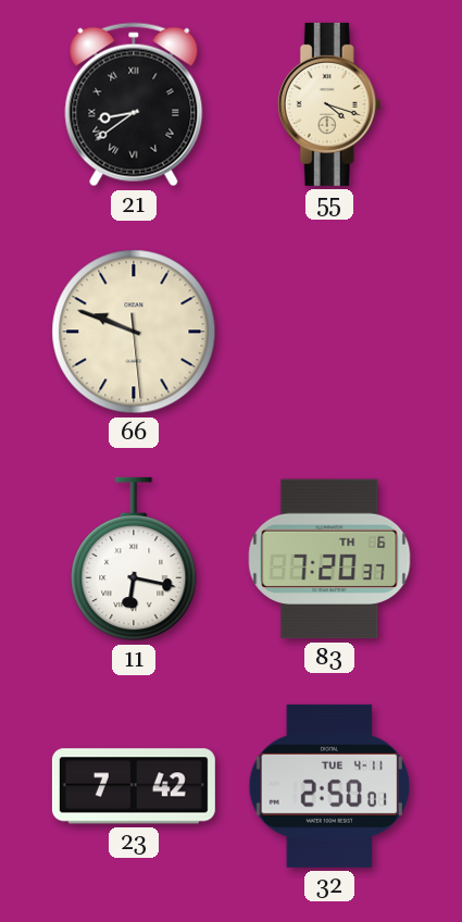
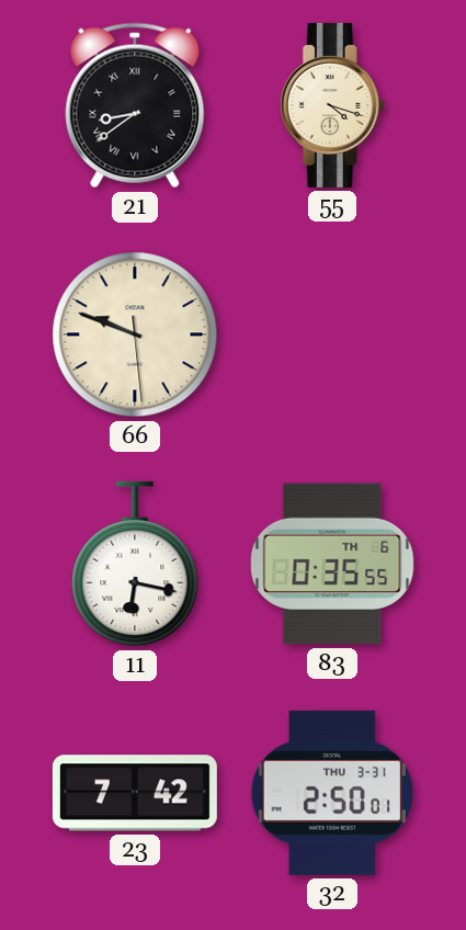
83: 7:20 -> 0:35 (332, 564)
32 date: TUE 4-11 -> THU 3-31 (331, 793)
